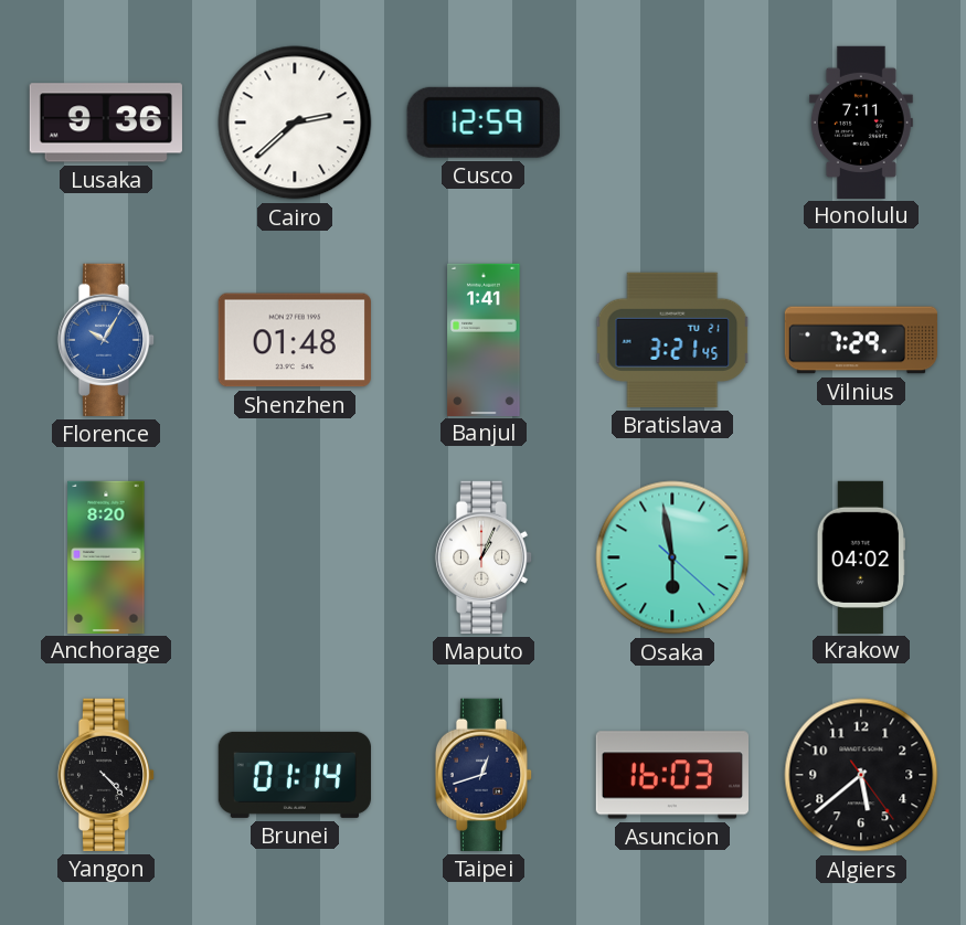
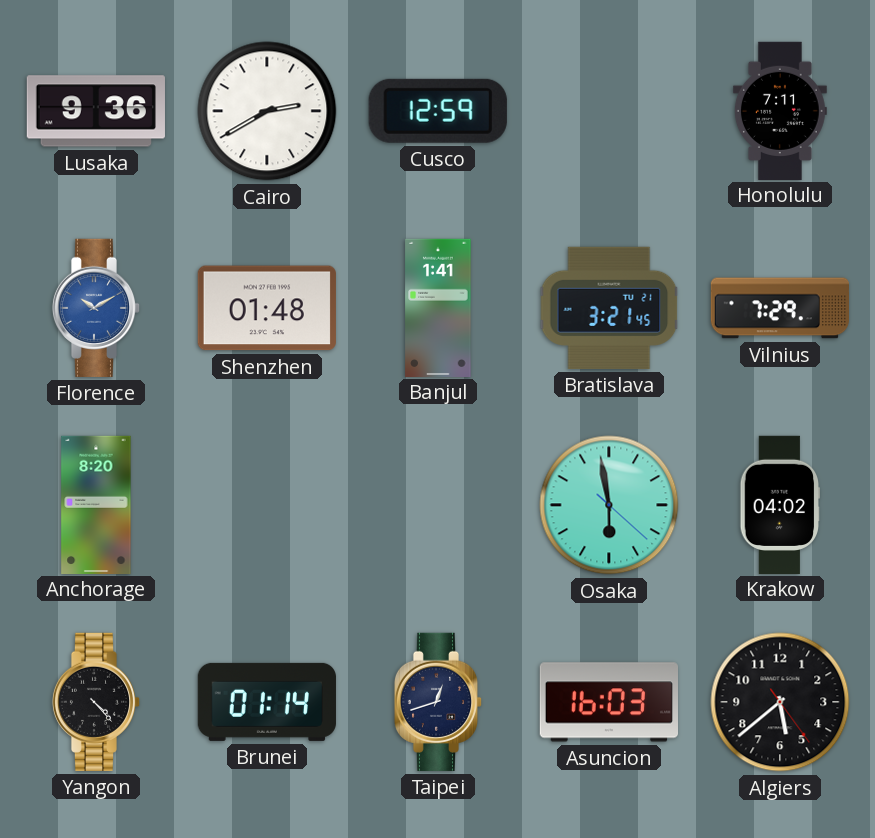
Cairo: 2:38 -> 2:40 (267, 111)
Florence: 10:05 -> 10:10 (96, 308)
Maputo: 1:04 -> none (484, 557)
